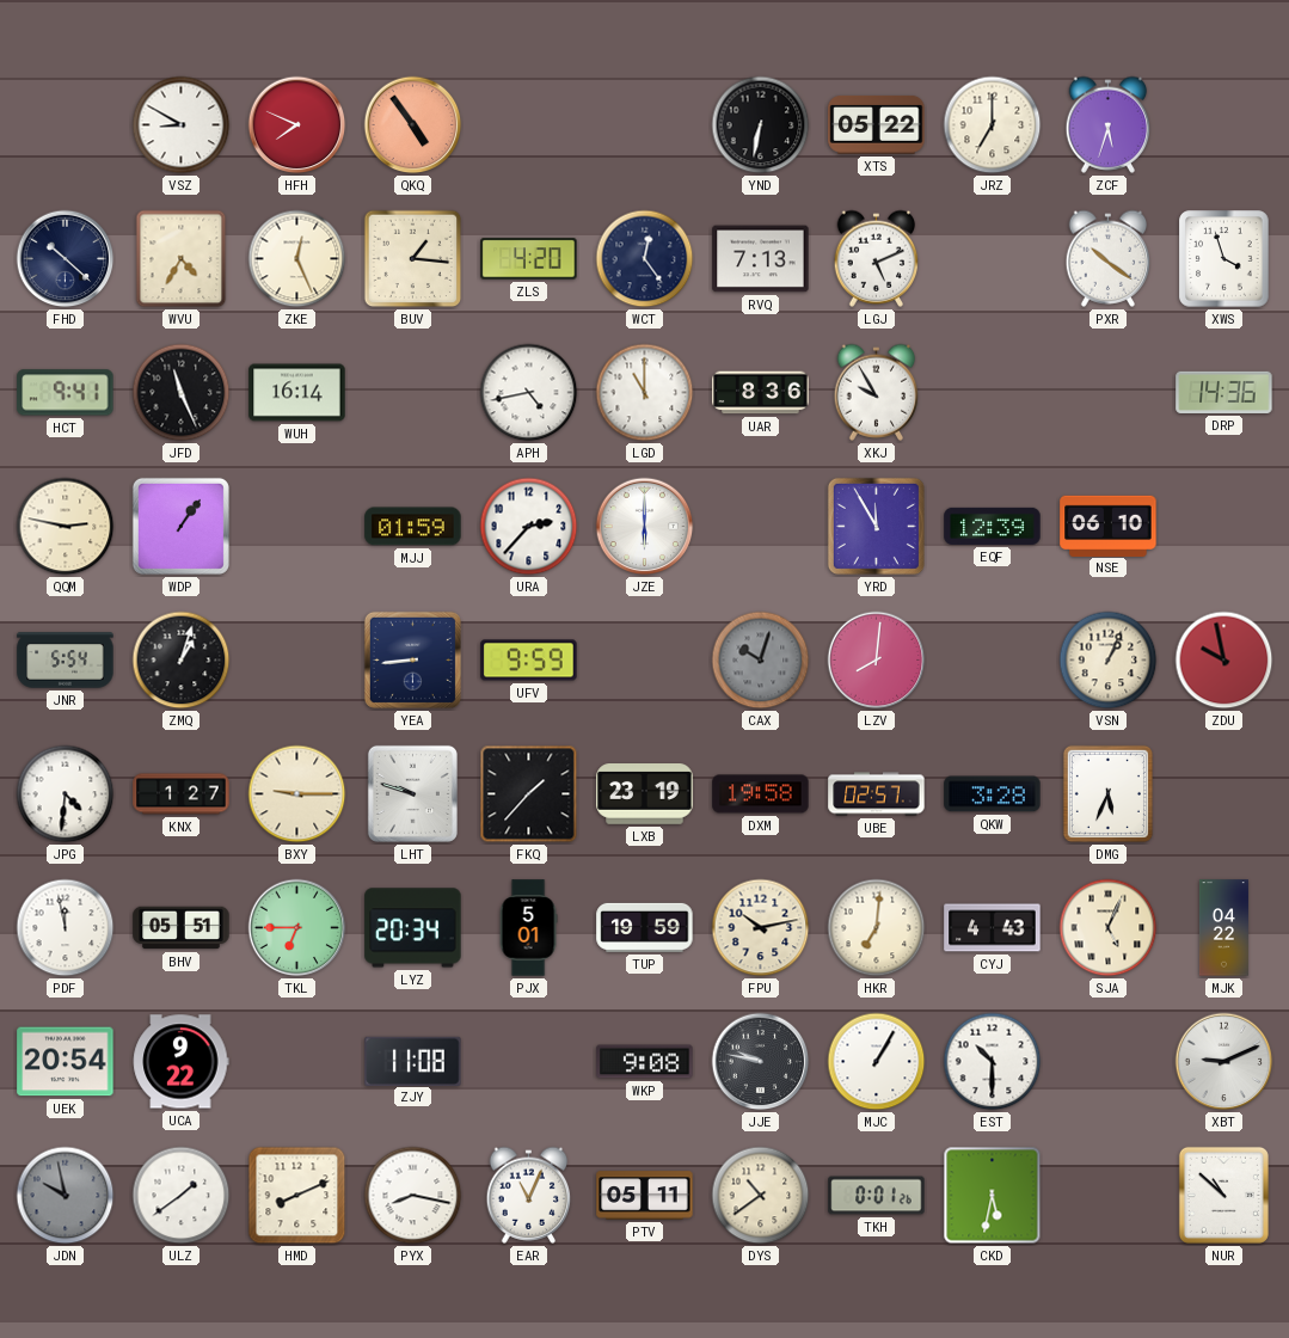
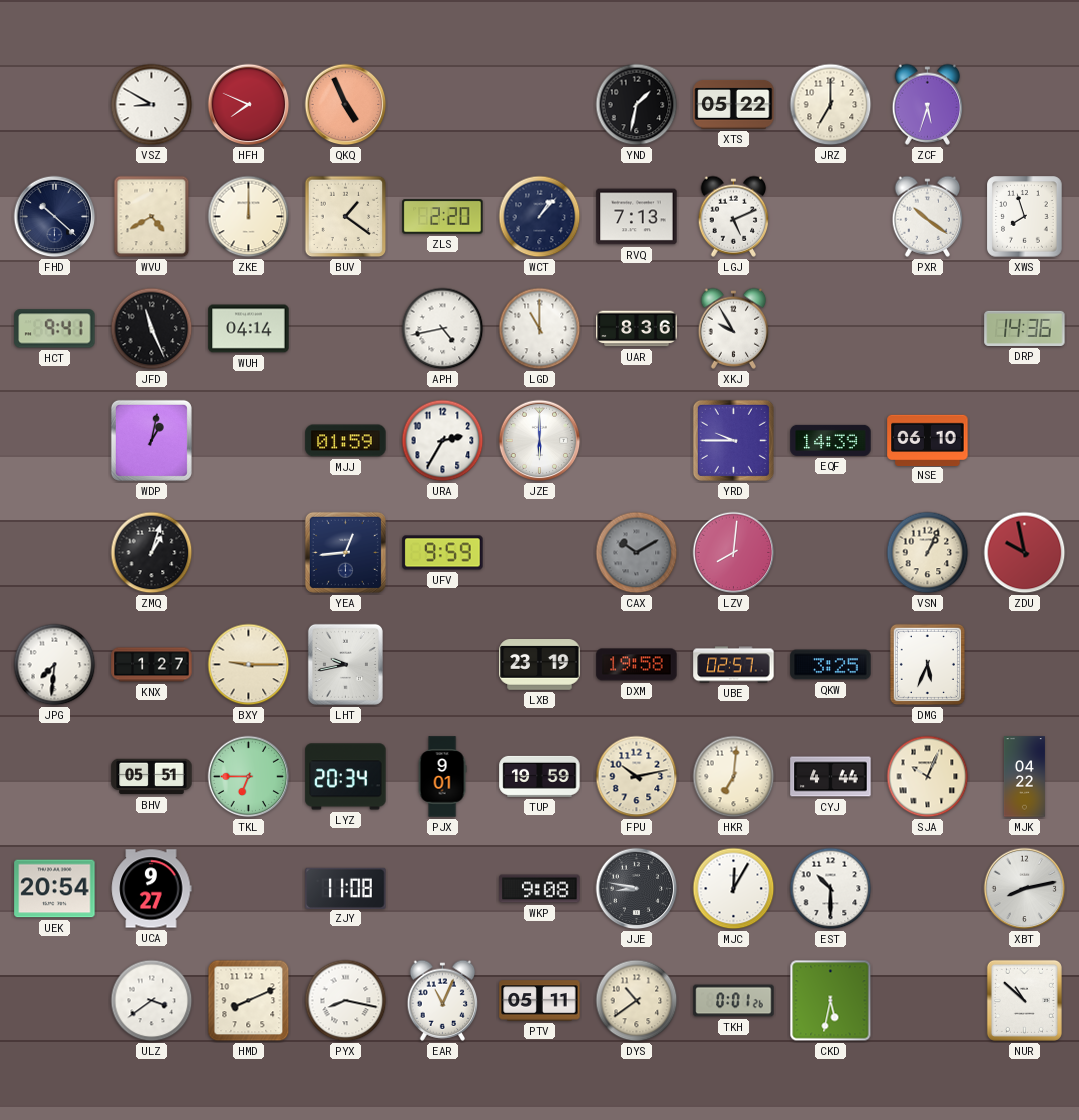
QKQ: 4:54 -> 4:56 (346, 105)
YND: 6:32 -> 1:32 (637, 105)
WVU: 4:35 -> 4:40 (152, 217)
ZKE: 12:26 -> 12:00 (249, 217)
BUV: 1:16 -> 1:21 (346, 217)
ZLS: 4:20 -> 2:20 (443, 217)
WCT: 12:24 -> 1:07 (540, 217)
XWS: 3:57 -> 7:57 (1025, 217)
WUH: 16:14 -> 04:14 (249, 329)
QQM: 2:47 -> none (66, 527)
WDP: 1:06 -> 1:02 (151, 440)
URA: 2:37 -> 2:35 (443, 441)
YRD: 11:55 -> 9:45 (733, 440)
EQF: 12:39 -> 14:39 (831, 440)
JNR: 5:54 -> none (66, 661)
YEA: 8:44 -> 12:44 (345, 552)
CAX: 10:03 -> 10:10 (637, 553)
JPG: 4:31 -> 7:31 (55, 665)
LHT: 9:48 -> 9:43 (345, 664)
FKQ: 1:37 -> none (529, 794)
QKW: 3:28 -> 3:25 (831, 665)
PDF: 11:58 -> none (66, 928)
PJX: 5:01 -> 9:01 (442, 777)
CYJ: 4:43 -> 4:44 (831, 777)
SJA: 5:04 -> 10:04 (928, 777)
UCA: 9:22 -> 9:27 (151, 889)
JJE: 9:47 -> 8:47 (637, 889)
MJC: 1:05 -> 12:05 (734, 889)
XBT: 9:11 -> 8:13 (1025, 889)
JDN: 9:58 -> none (66, 1196)
ULZ: 1:39 -> 3:39 (152, 1001)
